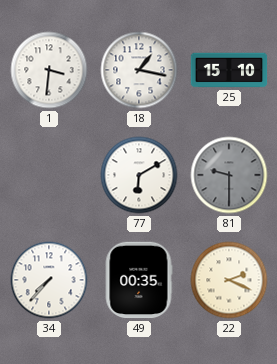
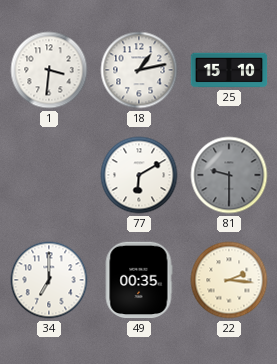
18: 1:17 -> 1:13 (139, 70)
34: 7:37 -> 7:00 (49, 280)
22: 2:19 -> 2:16 (229, 280)
